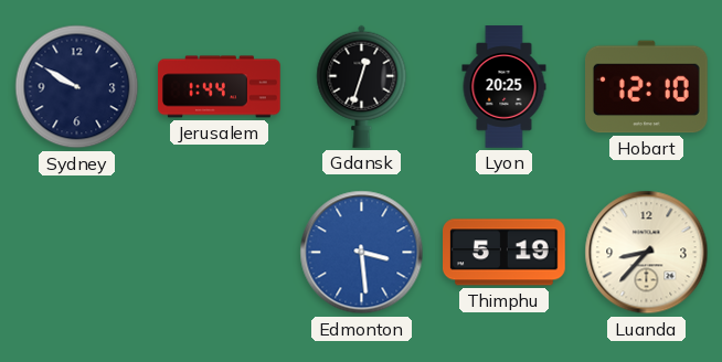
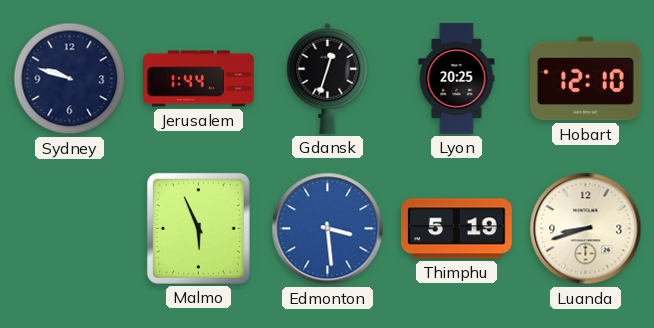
Sydney: 9:50 -> 9:48 (70, 79)
Malmo: none -> 5:56 (198, 228)
Luanda: 8:37 -> 8:42 (586, 229)
